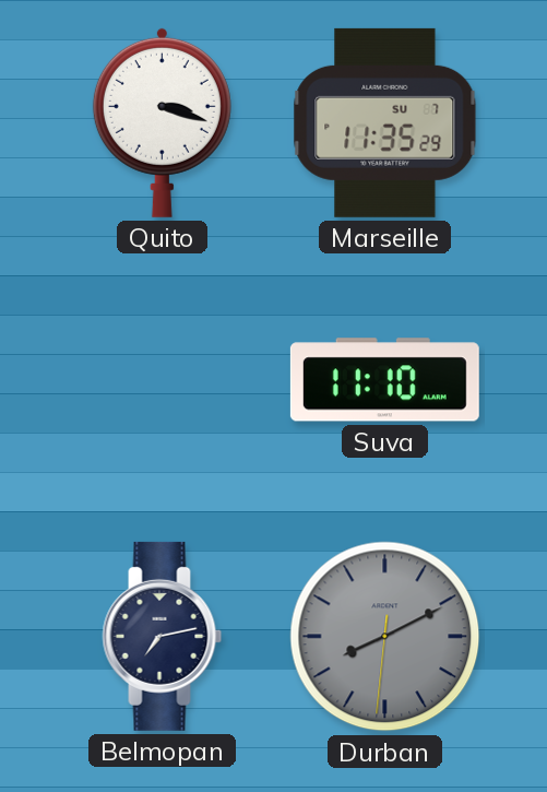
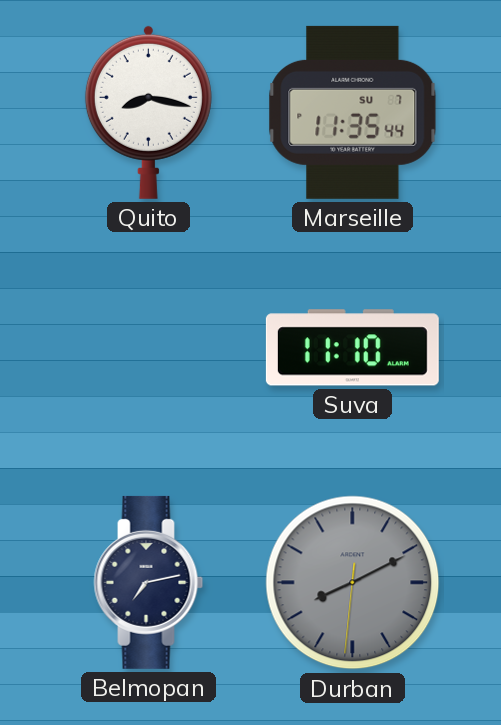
Quito: 3:18 -> 8:17 (148, 112)
Marseille: 11:35:29 -> 11:35:44 (353, 112)
